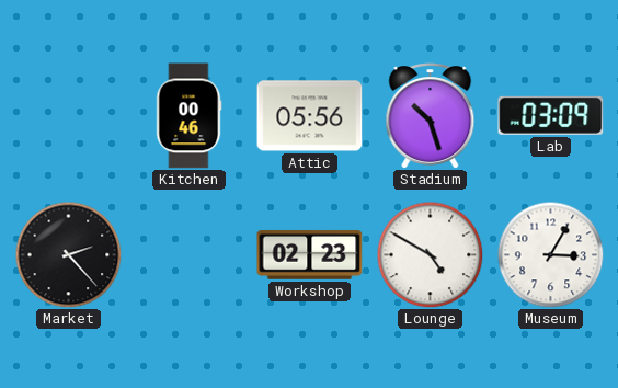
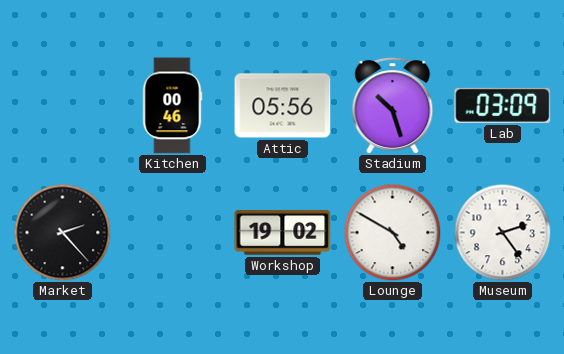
Workshop: 02:23 -> 19:02 (283, 232)
Museum: 3:05 -> 2:24 (502, 232)
